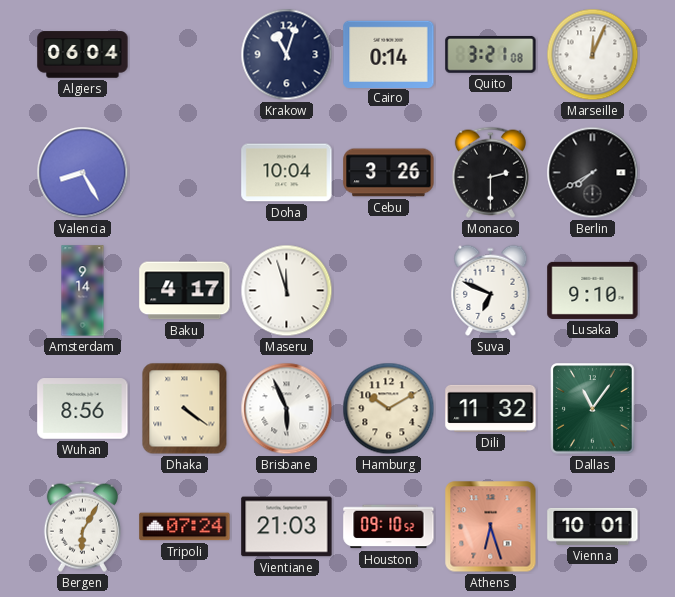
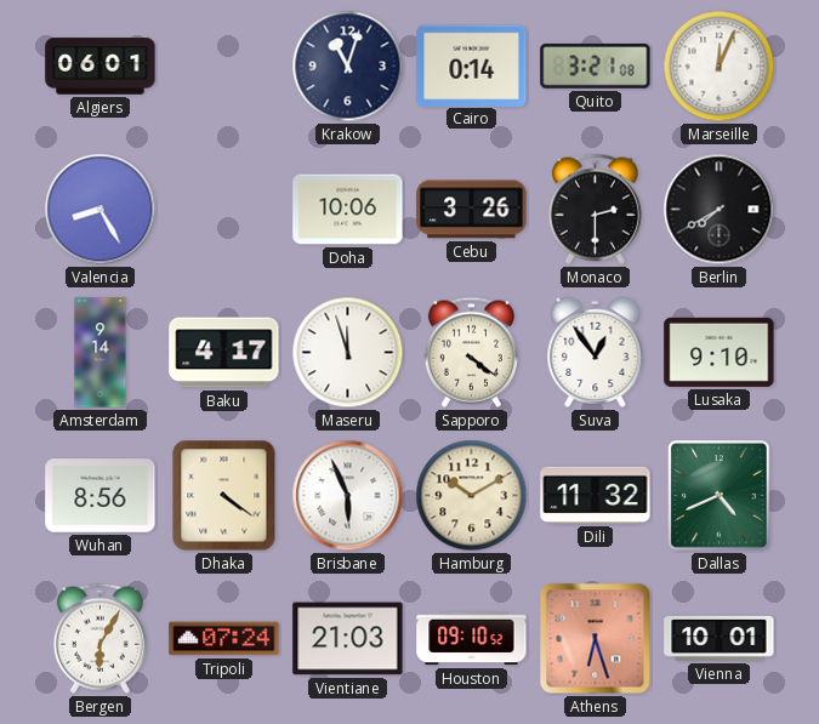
Algiers: 06:04 -> 06:01 (101, 67)
Doha: 10:04 -> 10:06 (348, 210)
Sapporo: none -> 4:21 (471, 352)
Suva: 6:49 -> 12:54 (596, 352)
Dallas: 11:06 -> 4:41 (720, 496)
